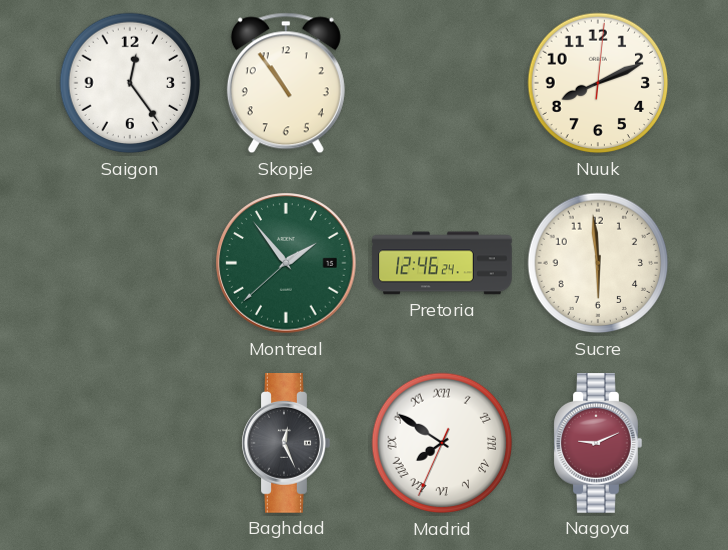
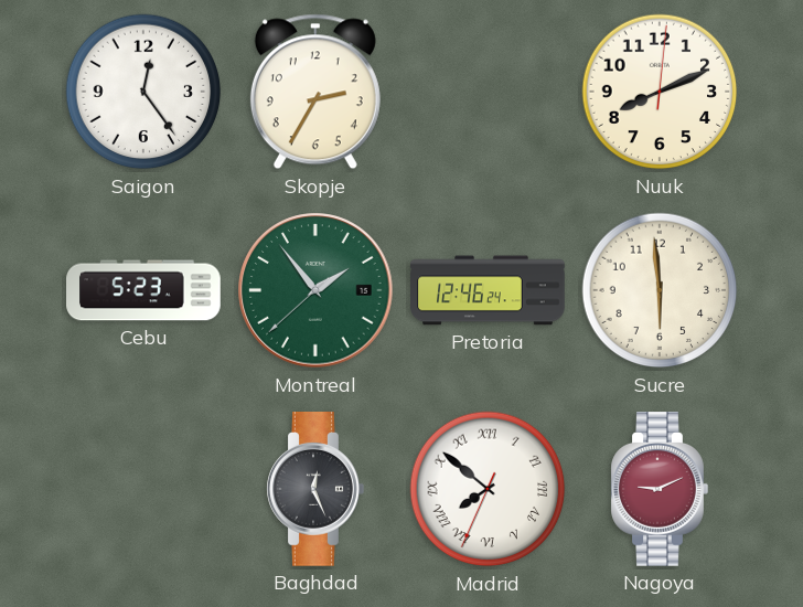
Skopje: 10:54 -> 2:35 (315, 92)
Cebu: none -> 5:23 (143, 290)
Madrid: 7:50 -> 7:51 (488, 489)
